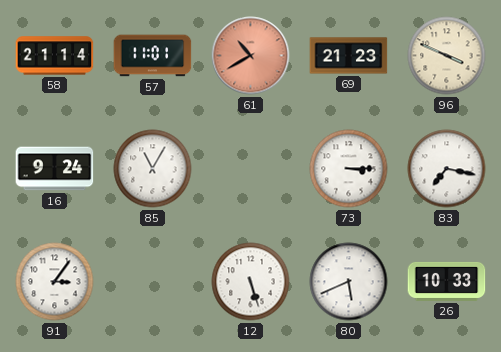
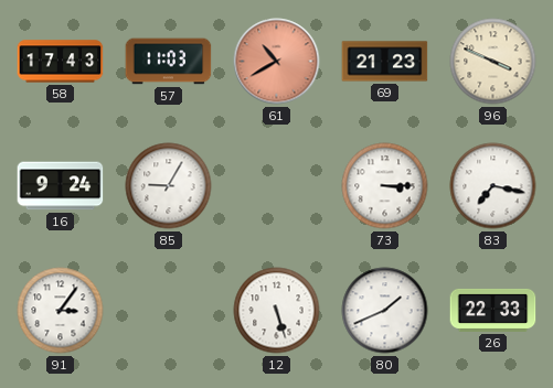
58: 21:14 -> 17:43 (61, 62)
57: 11:01 -> 11:03 (169, 62)
85: 11:05 -> 9:05 (169, 186)
80: 5:41 -> 1:41 (385, 311)
26: 10:33 -> 22:33 (493, 310)
